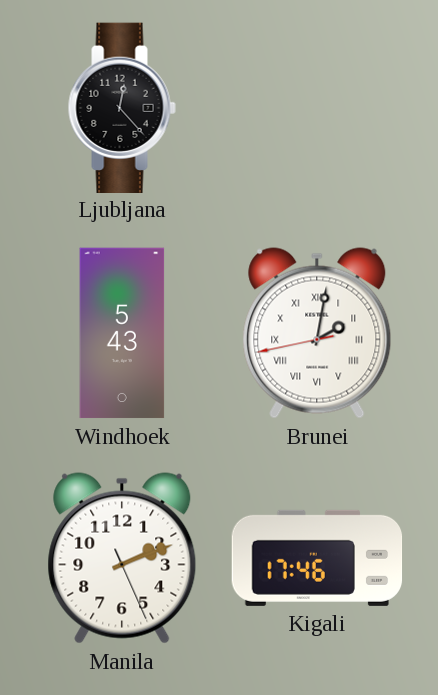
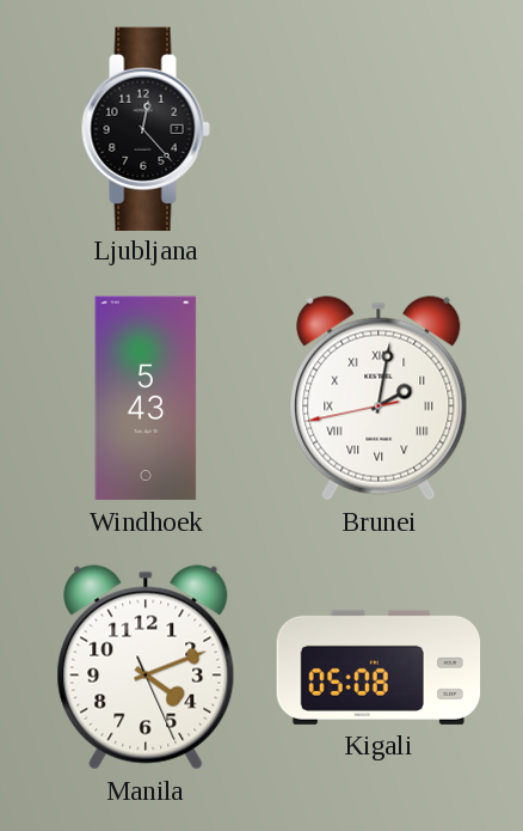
Manila: 2:11 -> 4:11 (146, 667)
Kigali: 17:46 -> 05:08 (379, 667)
